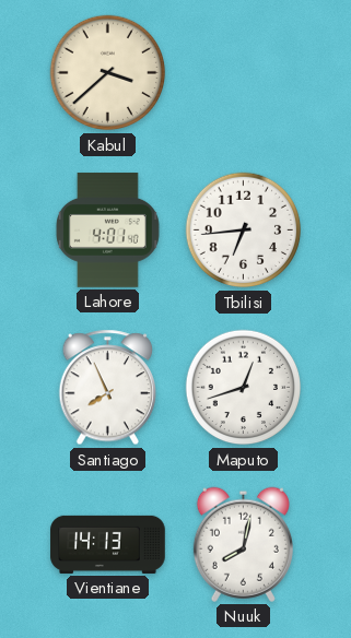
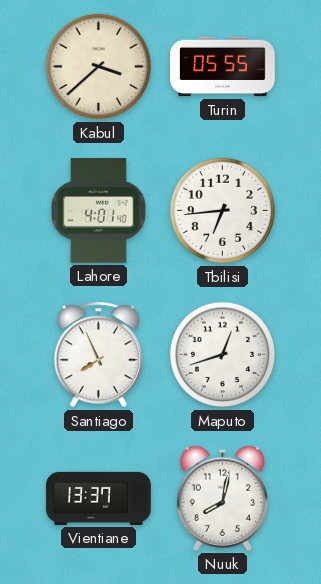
Turin: none -> 05:55 (223, 67)
Vientiane: 14:13 -> 13:37 (99, 498)
